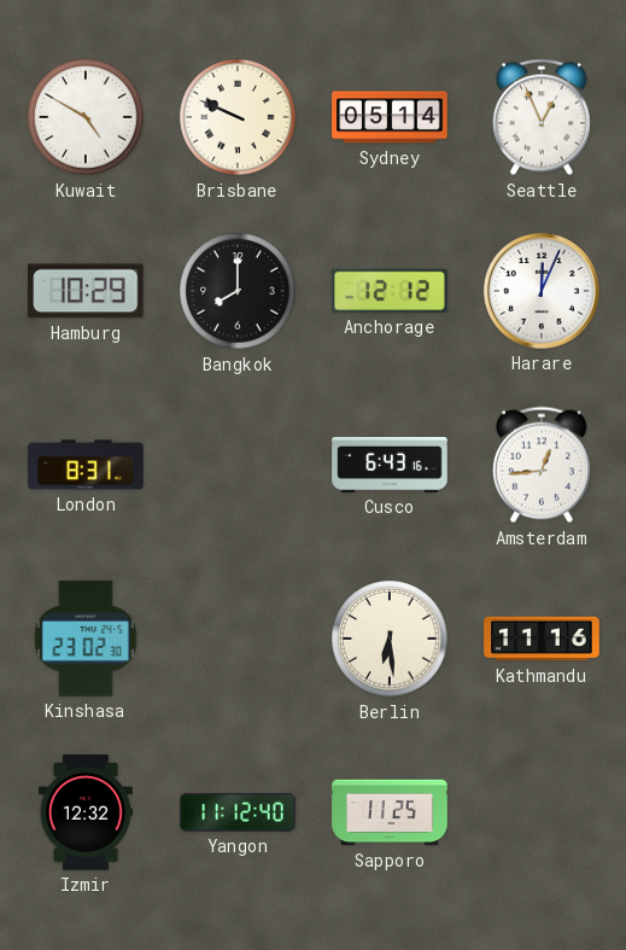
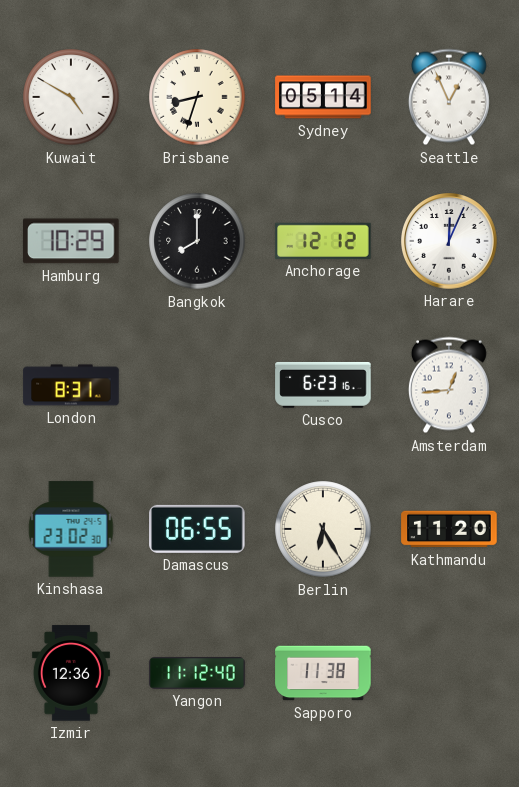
Brisbane: 9:49 -> 8:33 (197, 97)
Cusco: 6:43 -> 6:23 (323, 385)
Damascus: none -> 06:55 (197, 529)
Berlin: 6:29 -> 6:25 (323, 529)
Kathmandu: 11:16 -> 11:20 (449, 529)
Izmir: 12:32 -> 12:36 (71, 673)
Sapporo: 11:25 -> 11:38 (323, 673)
